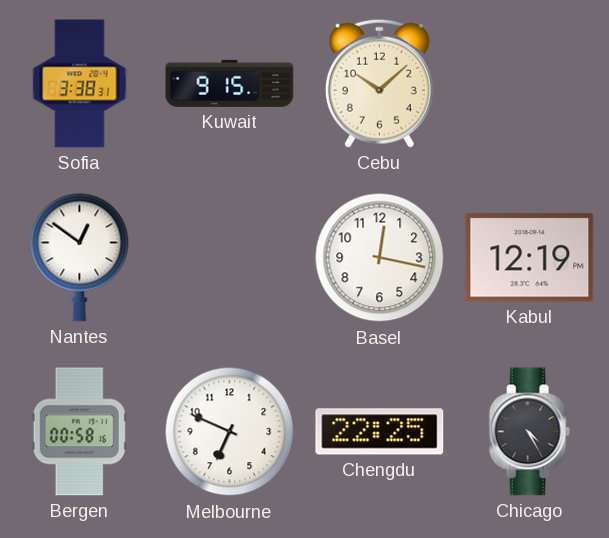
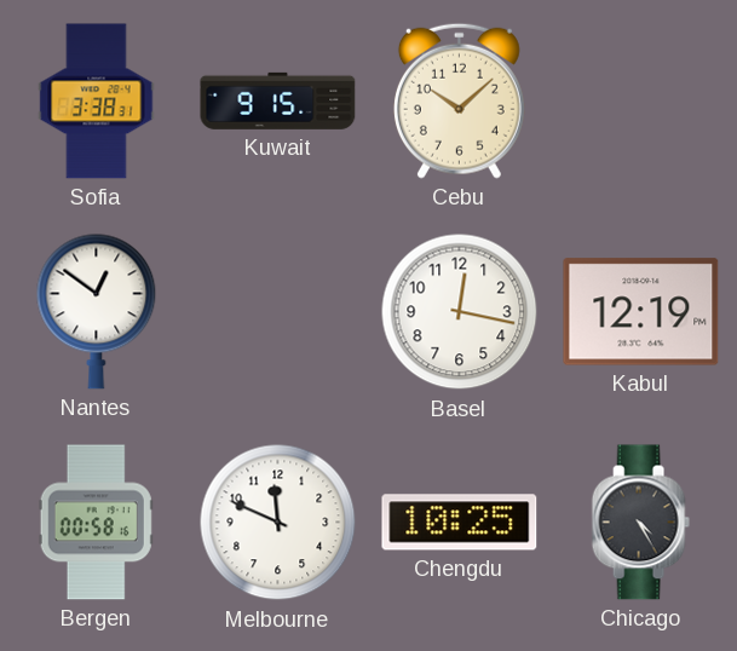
Melbourne: 6:49 -> 11:49 (278, 523)
Chengdu: 22:25 -> 10:25 (460, 523)
